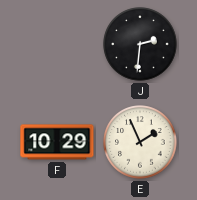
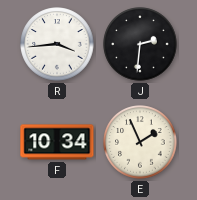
R: none -> 3:44 (57, 44)
F: 10:29 -> 10:34 (57, 142)
